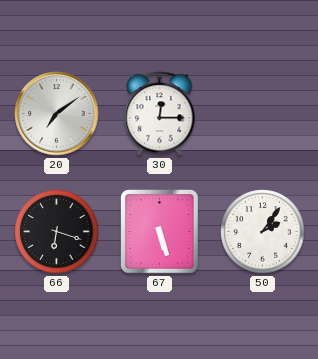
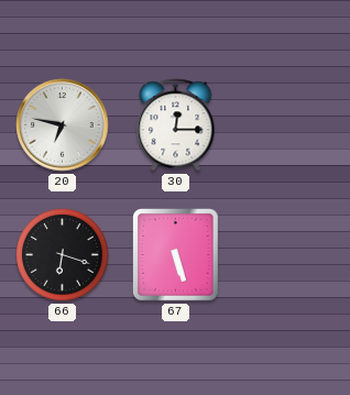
20: 7:09 -> 6:47 (63, 125)
50: 2:06 -> none (263, 232)
